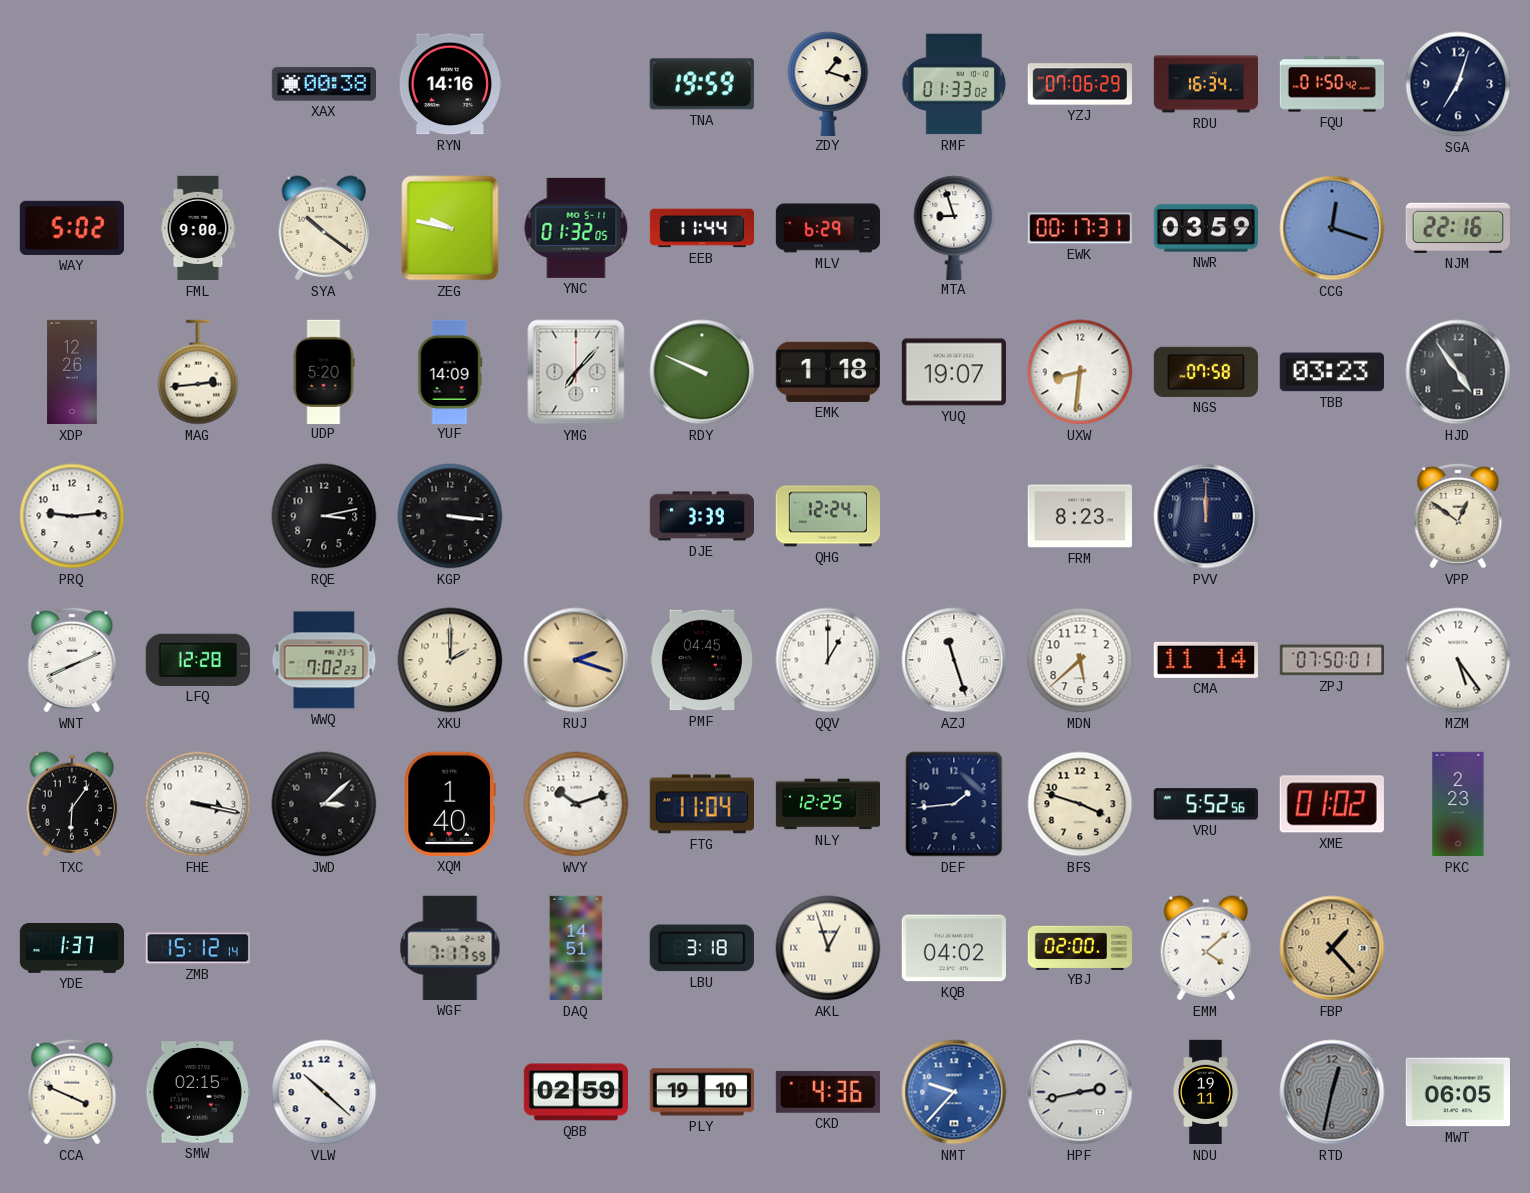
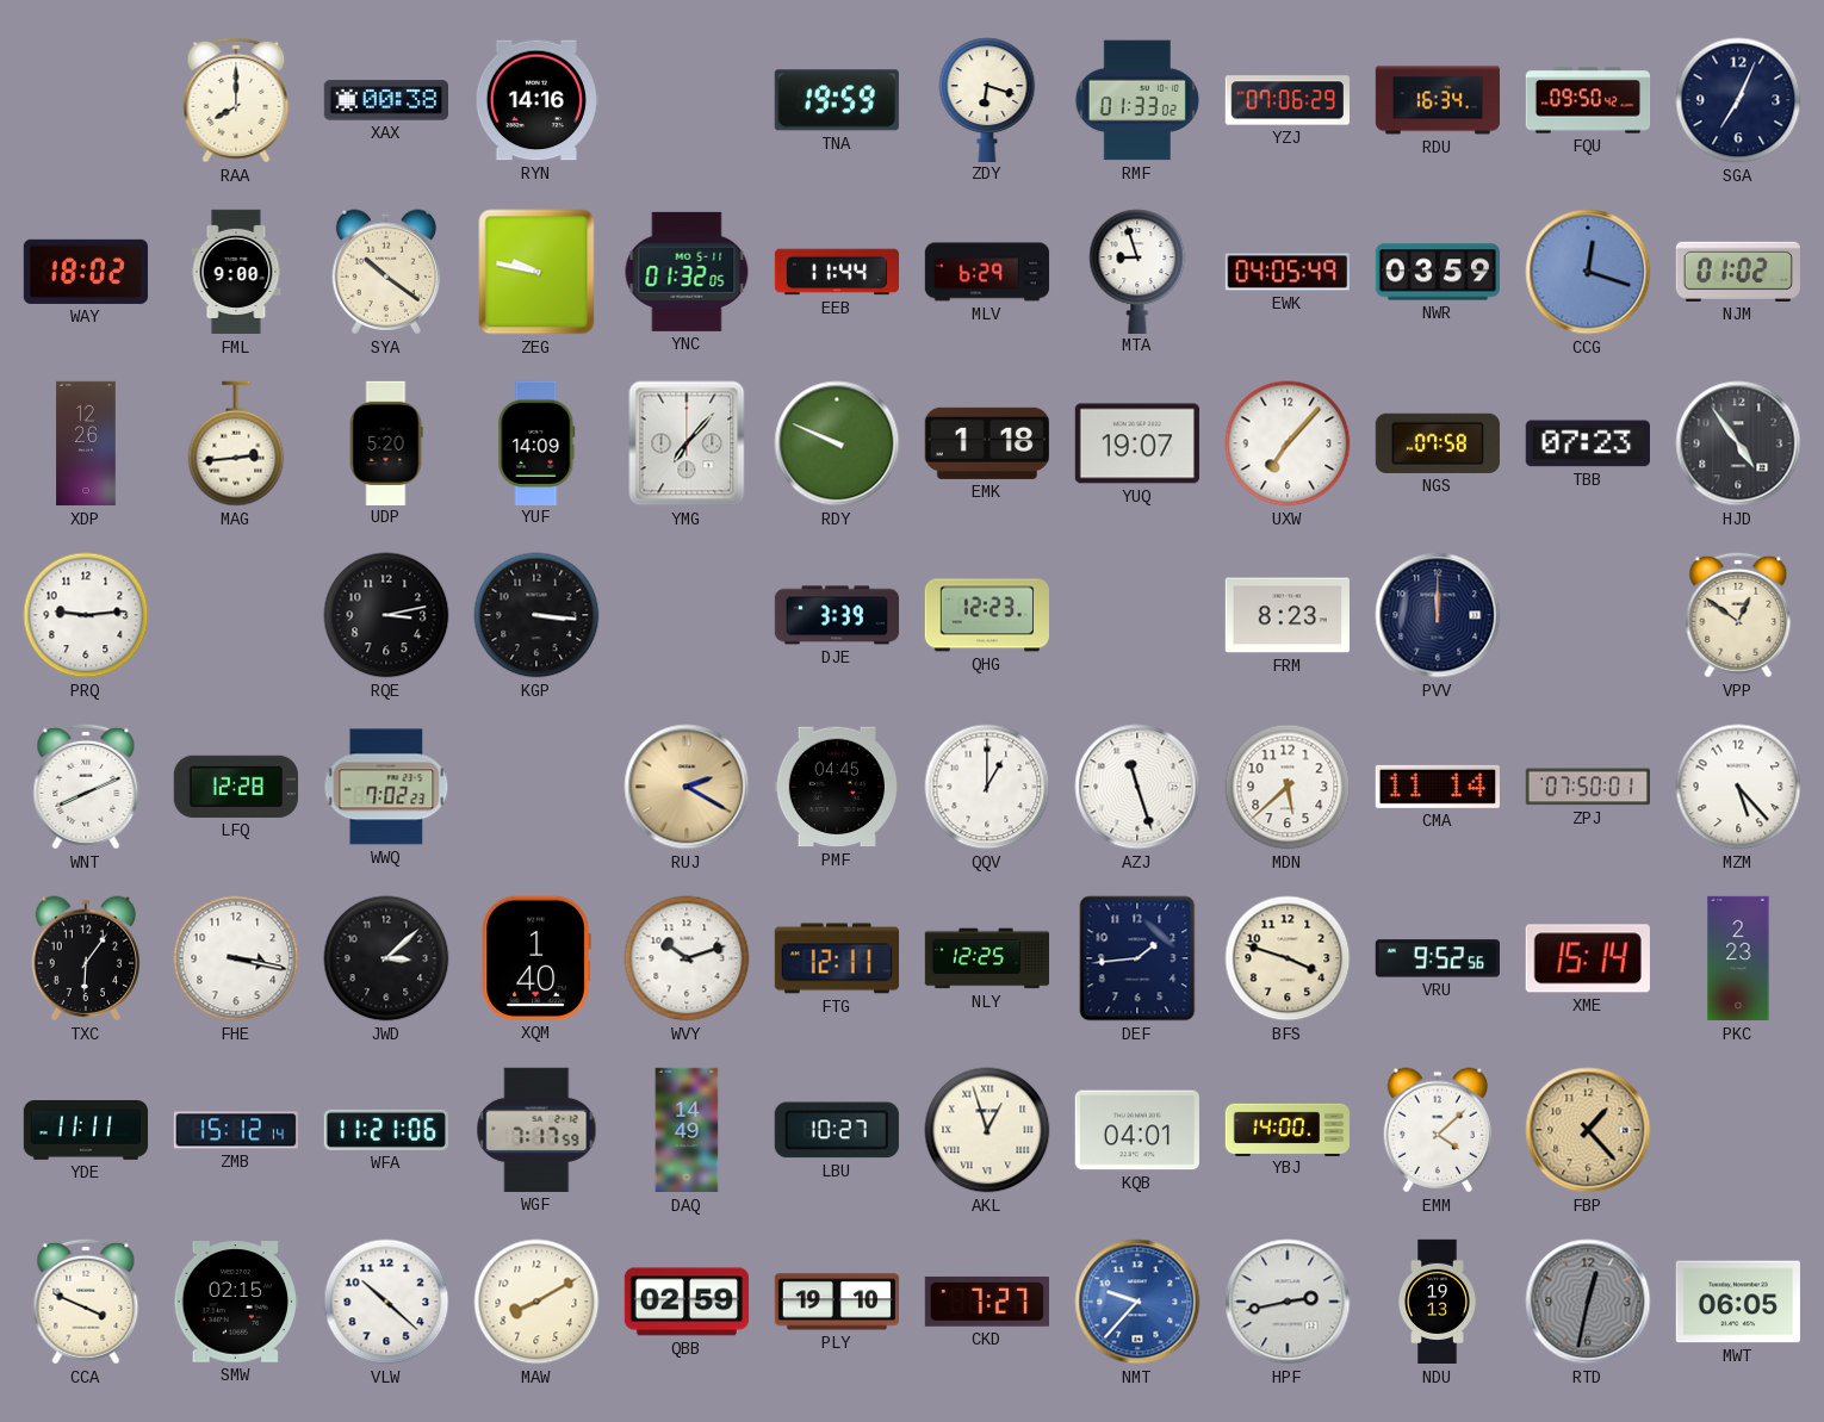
RAA: none -> 8:00 (236, 100)
ZDY: 1:18 -> 6:18 (987, 99)
FQU: 01:50 -> 09:50 (1588, 100)
SGA: 7:03 -> 7:04 (1738, 100)
WAY: 5:02 -> 18:02 (86, 272)
EWK: 00:17 -> 04:05 (1288, 272)
NJM: 22:16 -> 01:02 (1738, 272)
UXW: 8:31 -> 7:07 (1288, 443)
TBB: 03:23 -> 07:23 (1588, 443)
QHG: 12:24 -> 12:23 (986, 615)
XKU: 2:00 -> none (450, 660)
RUJ: 2:18 -> 2:20 (687, 787)
MZM: 5:24 -> 5:23 (1738, 787)
FTG: 11:04 -> 12:11 (836, 958)
VRU: 5:52 -> 9:52 (1438, 958)
XME: 01:02 -> 15:14 (1588, 958)
YDE: 1:37 -> 11:11 (86, 1131)
WFA: none -> 11:21 (385, 1130)
DAQ: 14:51 -> 14:49 (687, 1130)
LBU: 3:18 -> 10:27 (837, 1130)
KQB: 04:02 -> 04:01 (1137, 1130)
YBJ: 02:00 -> 14:00 (1288, 1129)
MAW: none -> 8:10 (536, 1302)
CKD: 4:36 -> 7:27 (987, 1302)
NDU: 19:11 -> 19:13 (1438, 1302)
